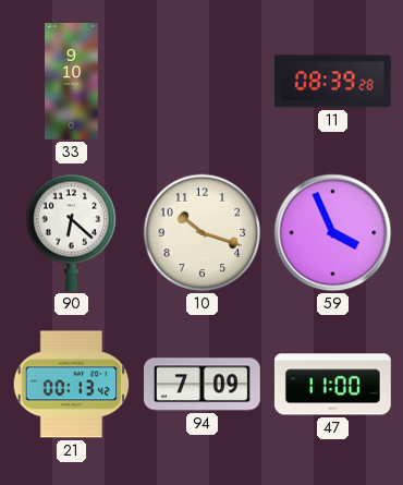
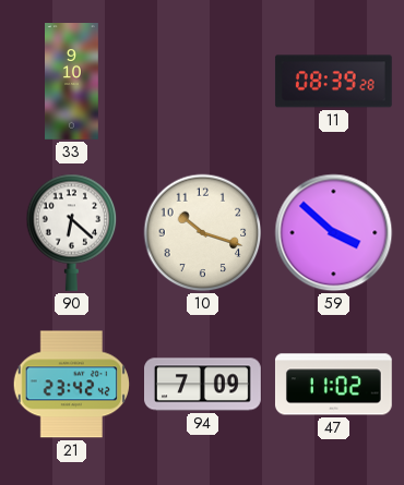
59: 3:56 -> 3:52 (334, 233)
21: 00:13 -> 23:42 (72, 385)
47: 11:00 -> 11:02 (333, 385)
